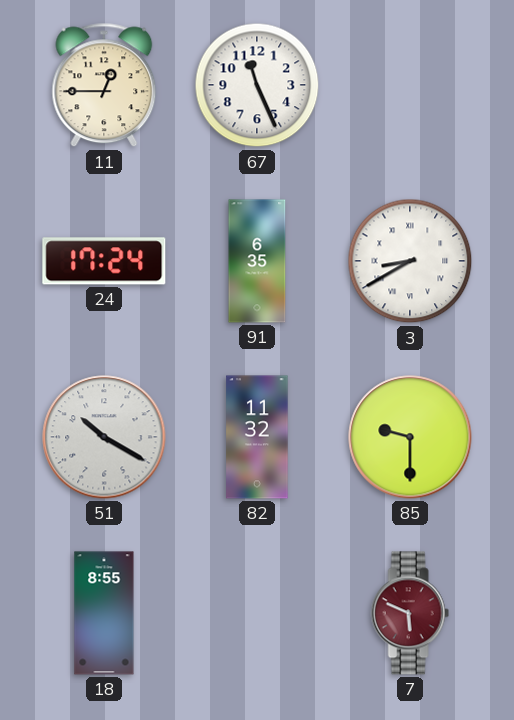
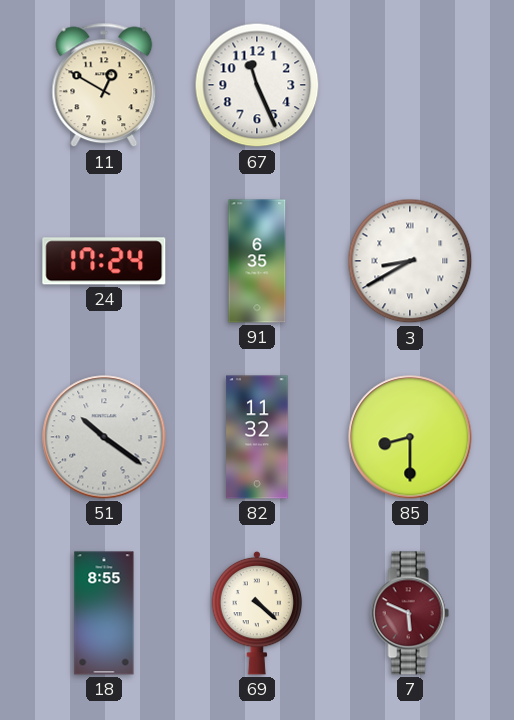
11: 12:45 -> 12:50 (104, 85)
51: 10:20 -> 10:21 (104, 437)
85: 9:30 -> 8:30 (410, 437)
69: none -> 4:22 (257, 613)
